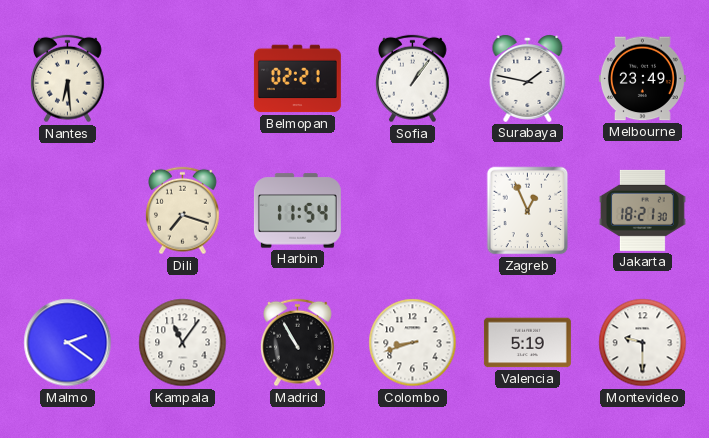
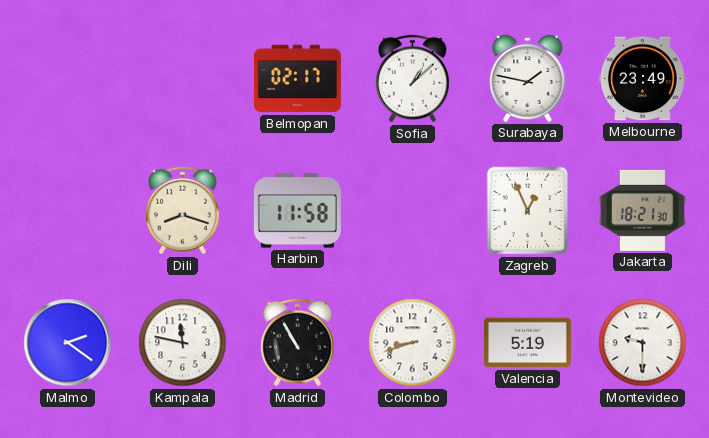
Nantes: 6:29 -> none (68, 79)
Belmopan: 02:21 -> 02:17 (297, 79)
Sofia: 1:06 -> 1:08 (413, 79)
Dili: 7:18 -> 8:18 (183, 211)
Harbin: 11:54 -> 11:58 (297, 211)
Kampala: 11:06 -> 11:47 (183, 343)
